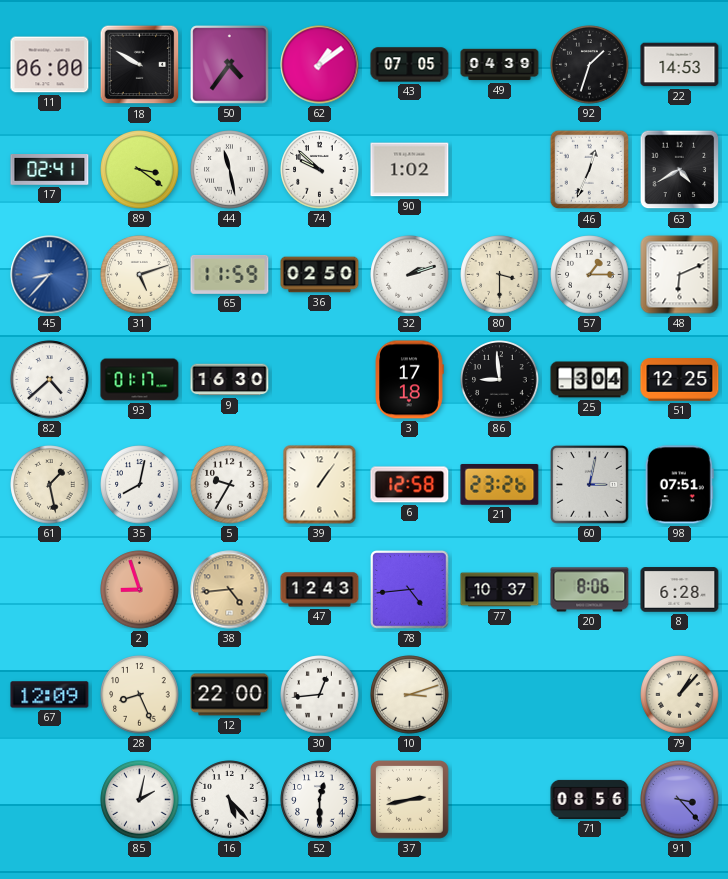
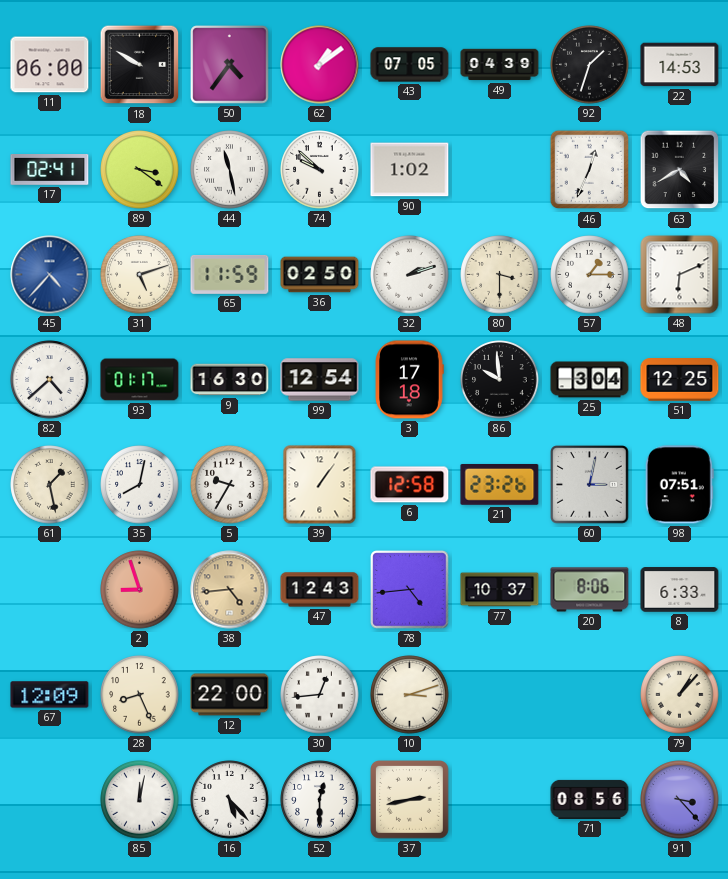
45: 8:37 -> 4:37 (50, 275)
99: none -> 12:54 (320, 380)
86: 8:59 -> 9:59 (500, 380)
8: 6:28 -> 6:33 (680, 590)
85: 2:02 -> 12:02 (140, 800)
